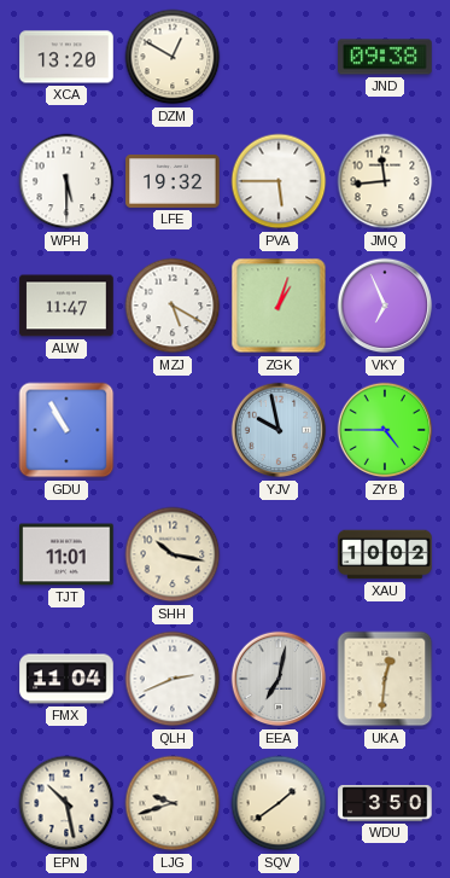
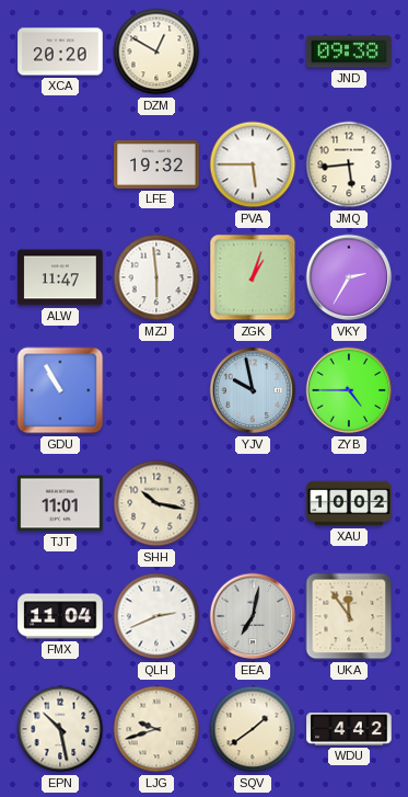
XCA: 13:20 -> 20:20 (60, 52)
WPH: 5:30 -> none (66, 181)
JMQ: 11:44 -> 5:44 (349, 164)
MZJ: 5:20 -> 5:59 (156, 277)
VKY: 6:56 -> 2:35 (349, 277)
UKA: 12:31 -> 11:54 (349, 616)
WDU: 3:50 -> 4:42 (349, 729)
